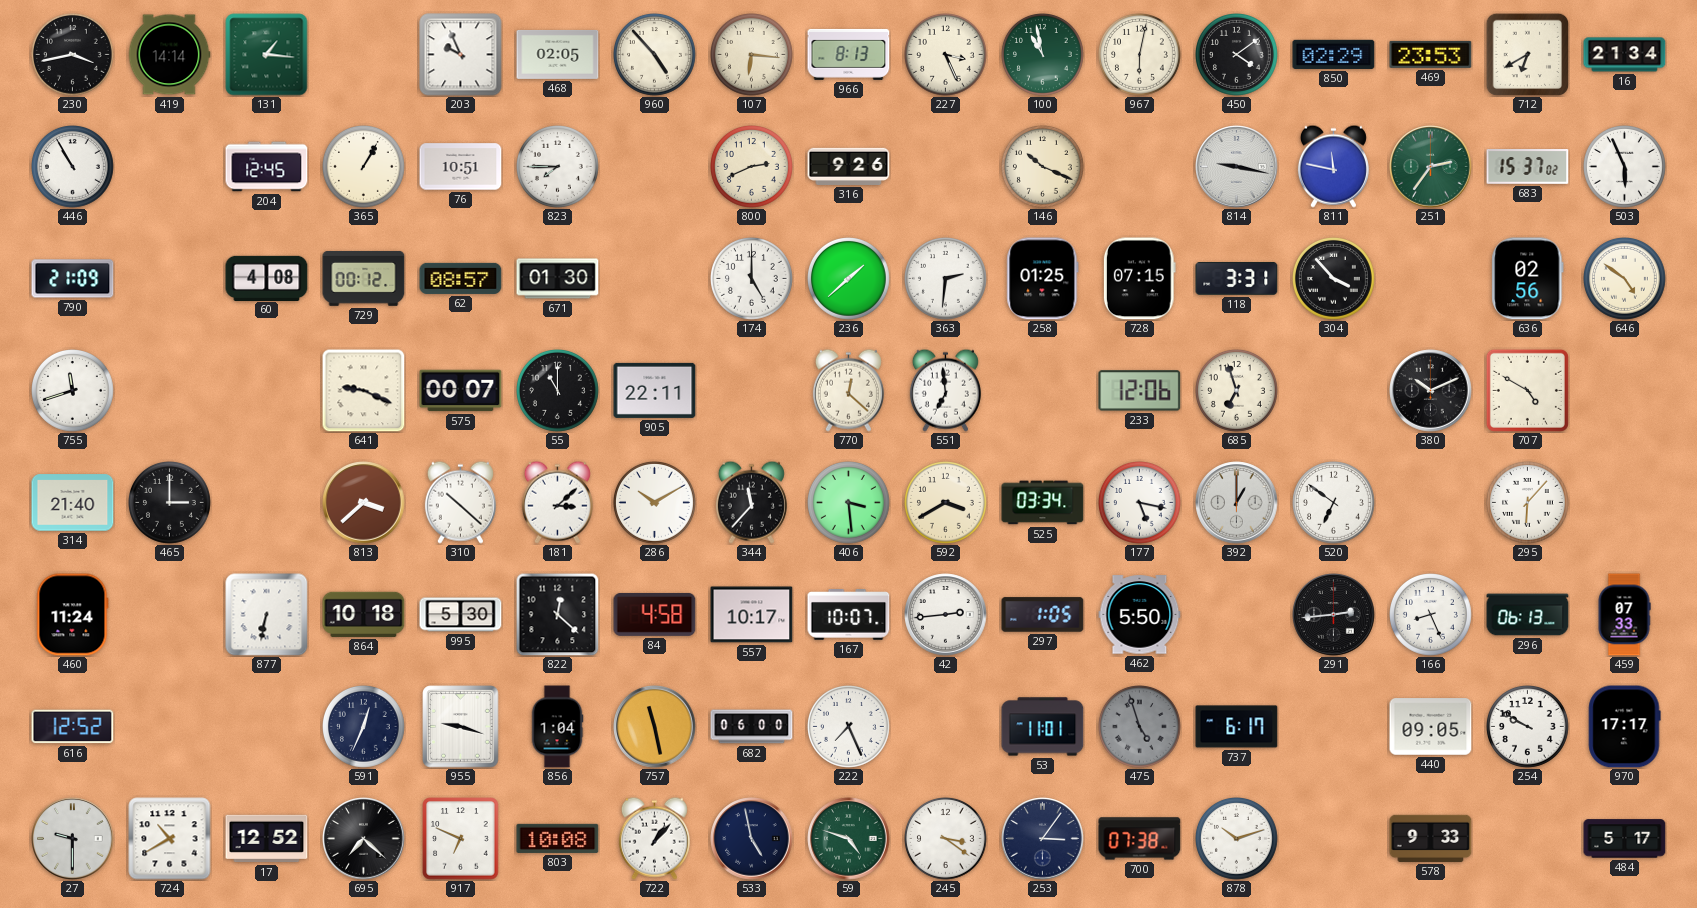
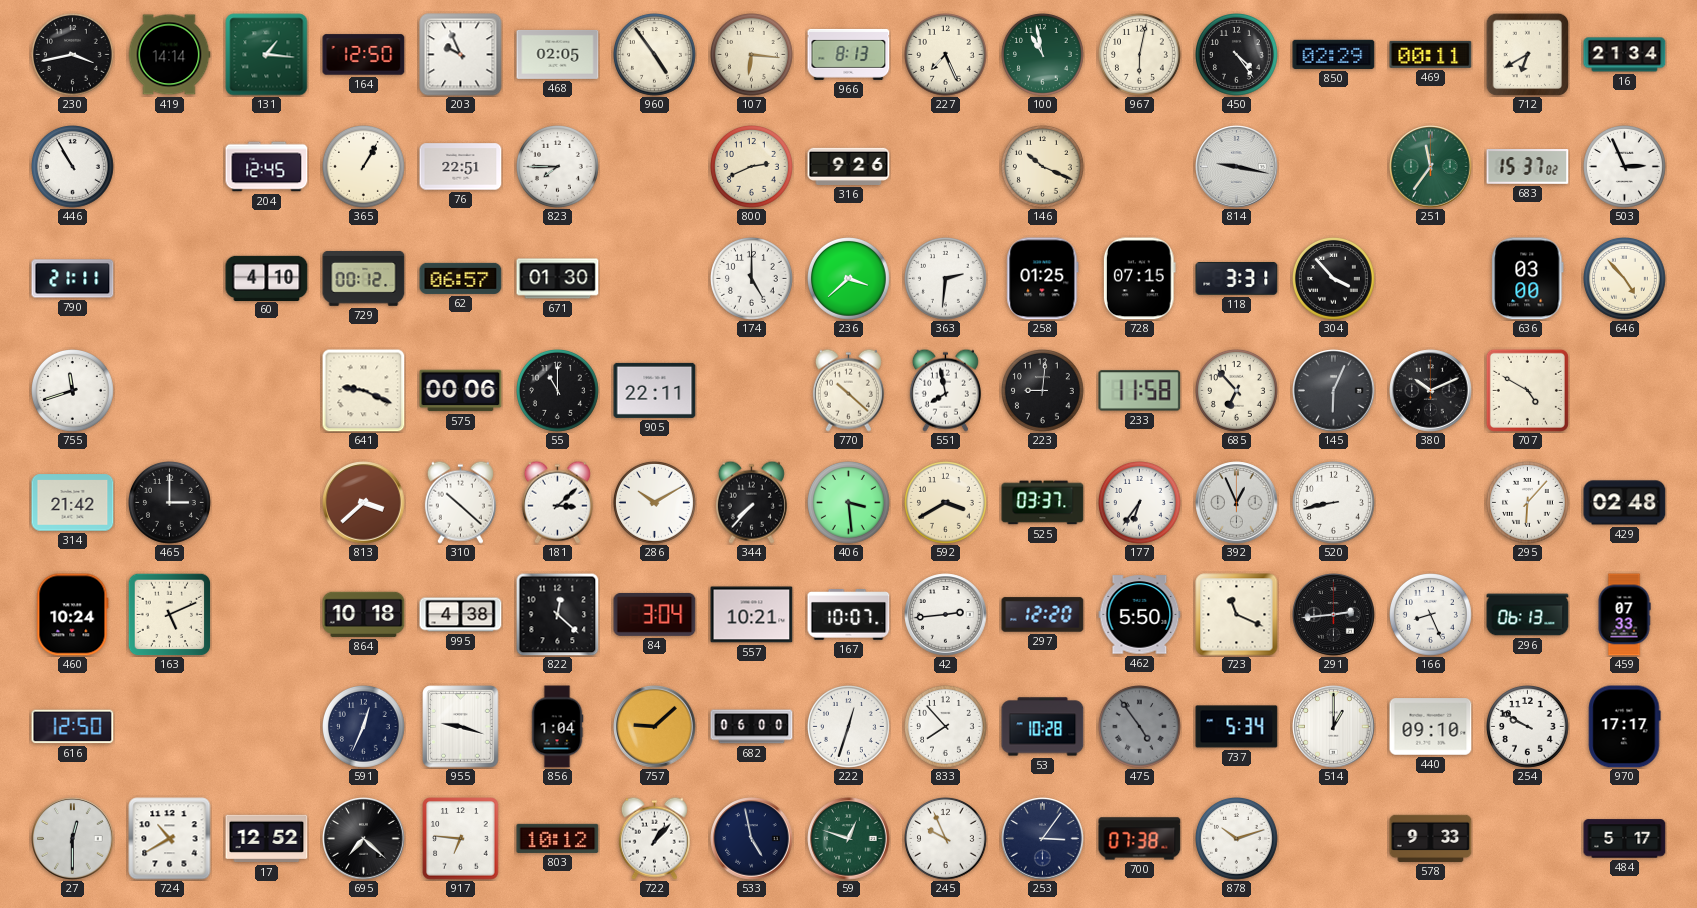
164: none -> 12:50 (364, 55)
960: 4:53 -> 4:54 (655, 55)
227: 3:26 -> 7:26 (946, 55)
450: 4:09 -> 4:24 (1237, 55)
469: 23:53 -> 00:11 (1431, 54)
76: 10:51 -> 22:51 (461, 167)
811: 11:47 -> none (1333, 166)
251: 2:36 -> 11:36 (1431, 167)
503: 5:56 -> 2:56 (1625, 167)
790: 21:09 -> 21:11 (73, 279)
60: 4:08 -> 4:10 (267, 278)
62: 08:57 -> 06:57 (461, 278)
236: 1:38 -> 3:38 (849, 279)
636: 02:56 -> 03:00 (1528, 279)
646: 4:51 -> 4:53 (1625, 279)
575: 00:07 -> 00:06 (461, 391)
770: 12:22 -> 10:22 (848, 390)
551: 6:59 -> 7:58 (945, 390)
223: none -> 9:01 (1043, 391)
233: 12:06 -> 11:58 (1140, 391)
685: 6:57 -> 6:53 (1237, 391)
145: none -> 6:04 (1334, 391)
314: 21:40 -> 21:42 (73, 503)
344: 11:37 -> 7:37 (751, 502)
525: 03:34 -> 03:37 (1043, 503)
177: 5:17 -> 6:36 (1140, 503)
392: 1:00 -> 12:56 (1237, 503)
520: 6:51 -> 8:43 (1334, 503)
429: none -> 02:48 (1625, 503)
460: 11:24 -> 10:24 (73, 615)
163: none -> 5:11 (169, 614)
877: 6:32 -> none (267, 615)
995: 5:30 -> 4:38 (461, 615)
84: 4:58 -> 3:04 (655, 614)
557: 10:17 -> 10:21 (752, 615)
297: 1:05 -> 12:20 (1043, 615)
723: none -> 11:19 (1237, 615)
616: 12:52 -> 12:50 (73, 727)
757: 11:28 -> 9:08 (655, 727)
222: 7:26 -> 12:33 (849, 727)
833: none -> 7:53 (946, 727)
53: 11:01 -> 10:28 (1043, 727)
475: 4:57 -> 4:54 (1140, 727)
737: 6:17 -> 5:34 (1237, 727)
514: none -> 1:00 (1334, 727)
440: 09:05 -> 09:10 (1431, 727)
27: 9:30 -> 12:30 (73, 839)
917: 6:49 -> 6:46 (461, 839)
803: 10:08 -> 10:12 (558, 838)
59: 4:48 -> 12:48 (849, 839)
245: 3:21 -> 9:56 (946, 839)
